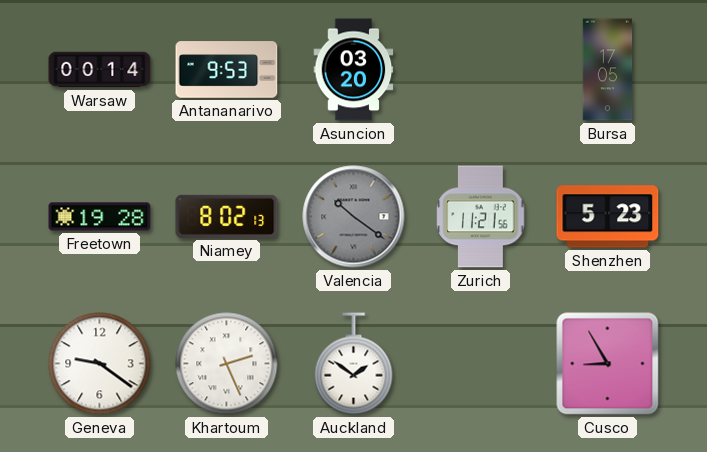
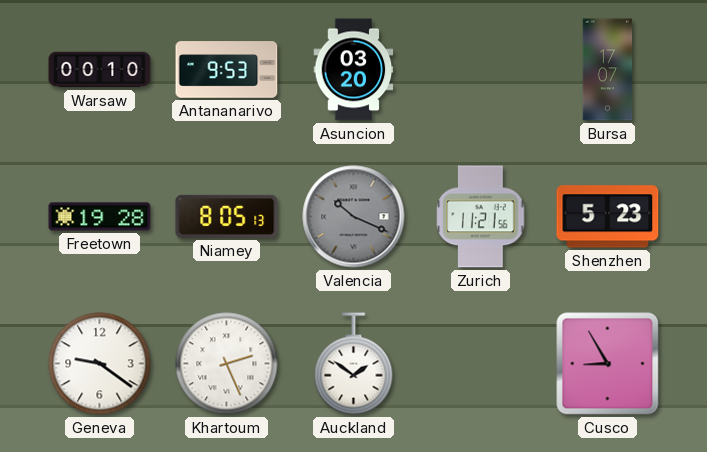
Warsaw: 00:14 -> 00:10 (100, 70)
Bursa: 17:05 -> 17:07 (608, 70)
Niamey: 8:02 -> 8:05 (227, 216)
Valencia: 10:21 -> 10:19 (354, 217)
